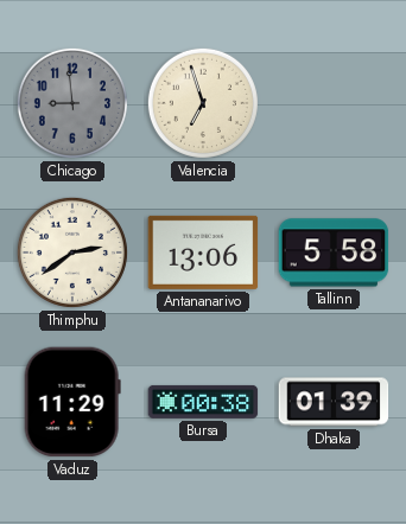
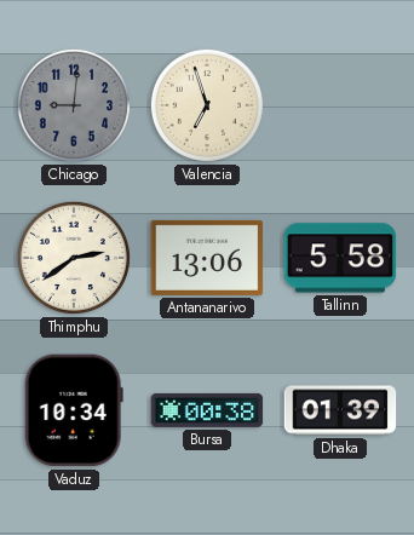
Chicago: 8:59 -> 9:01 (74, 105)
Vaduz: 11:29 -> 10:34 (74, 410)
